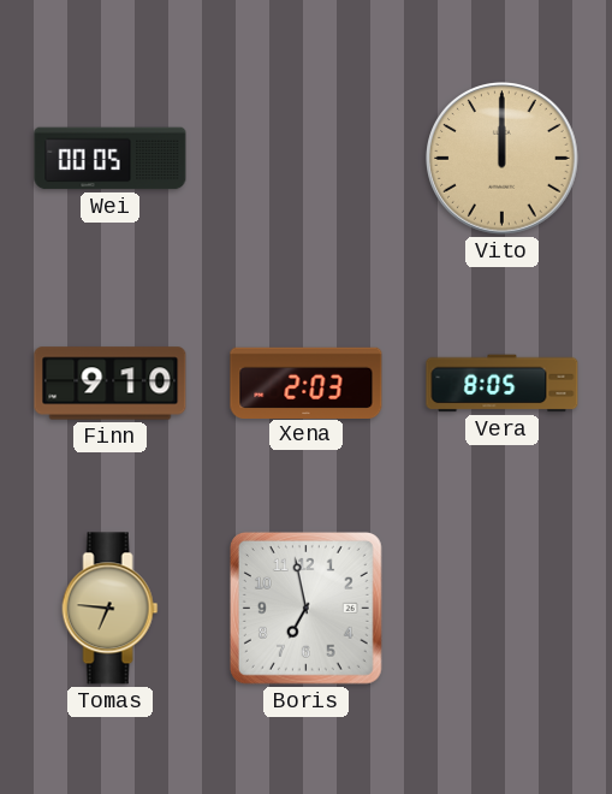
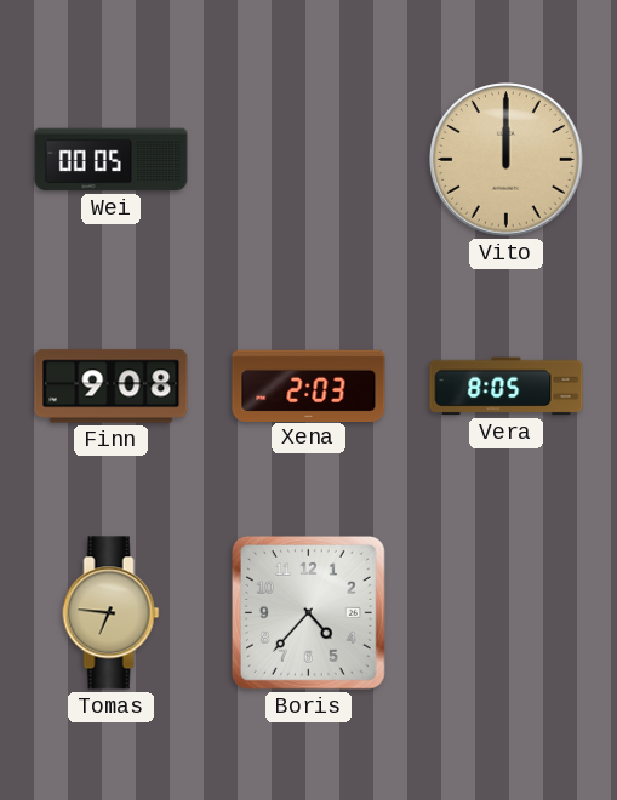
Finn: 9:10 -> 9:08 (112, 387)
Boris: 6:58 -> 4:37 (308, 612)
